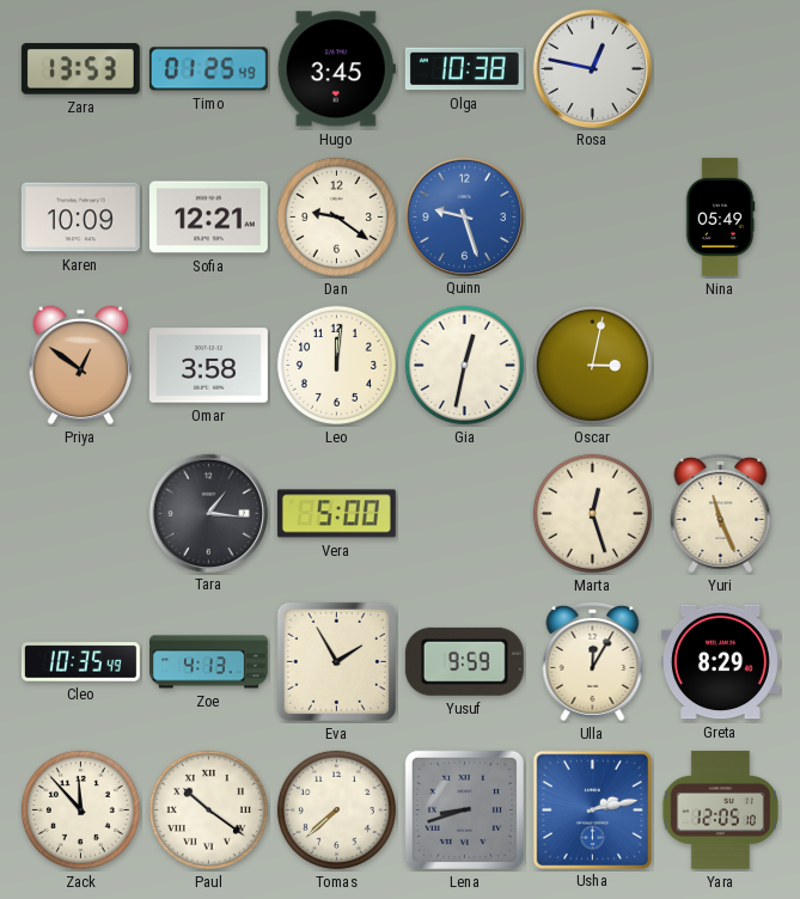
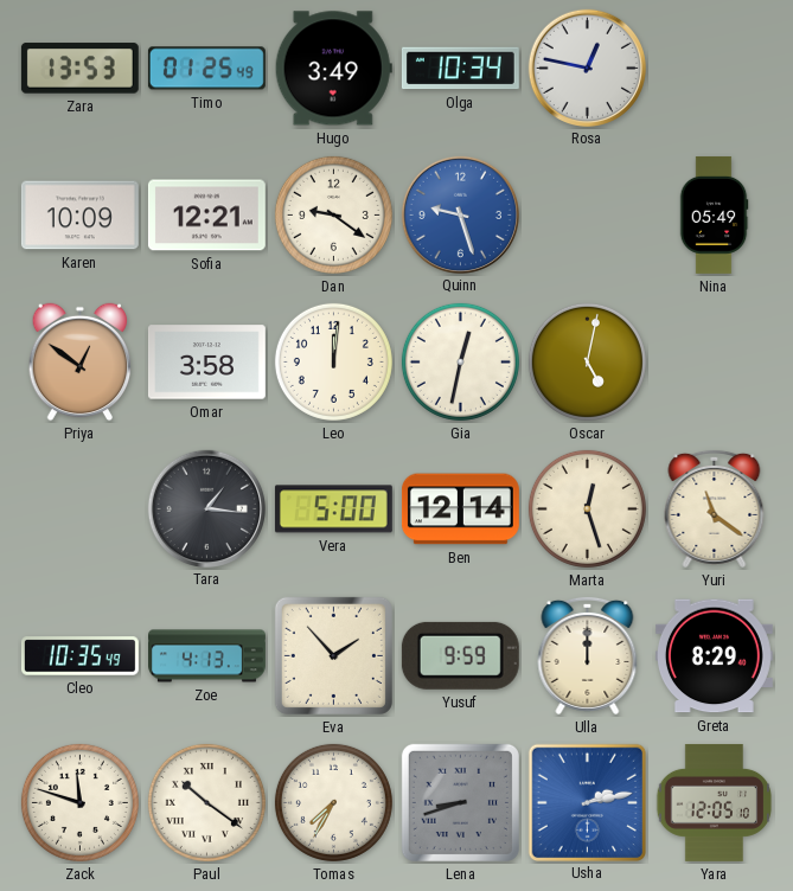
Hugo: 3:45 -> 3:49 (333, 69)
Olga: 10:38 -> 10:34 (460, 69)
Oscar: 3:02 -> 5:02 (587, 361)
Ben: none -> 12:14 (460, 509)
Yuri: 11:26 -> 11:21 (715, 508)
Eva: 1:55 -> 1:53 (333, 655)
Ulla: 12:05 -> 12:00 (588, 655)
Zack: 11:53 -> 11:48 (79, 802)
Tomas: 7:38 -> 7:35 (333, 802)
